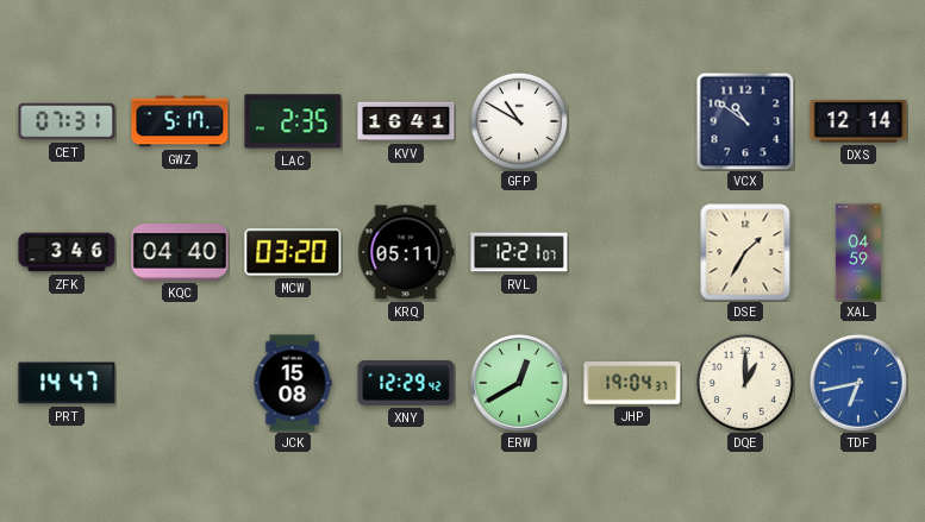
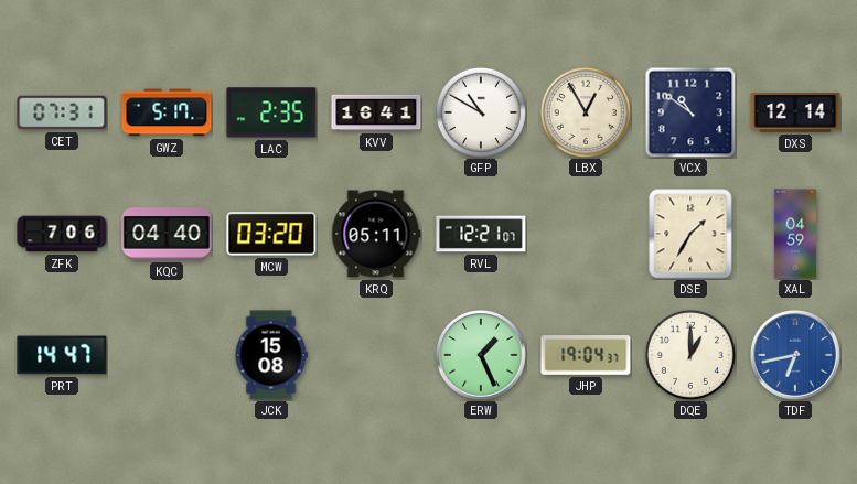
LBX: none -> 12:55 (586, 112)
ZFK: 3:46 -> 7:06 (62, 234)
XNY: 12:29 -> none (406, 383)
ERW: 12:40 -> 1:26 (482, 356)
